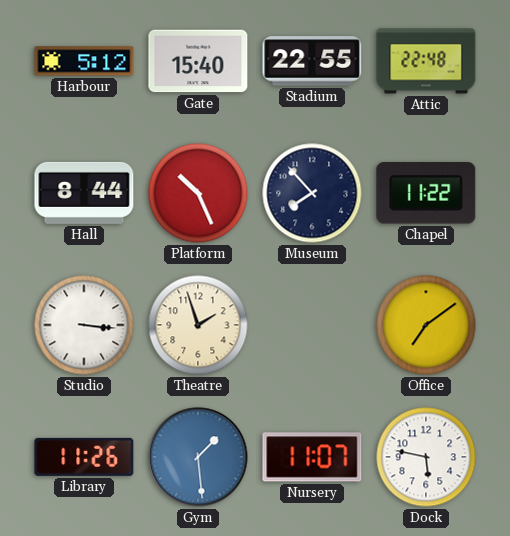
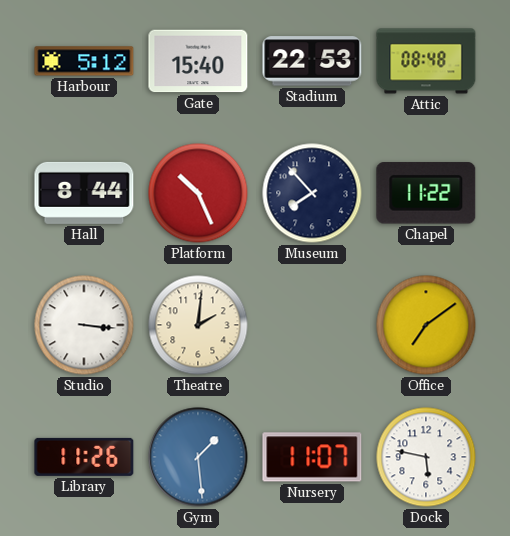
Stadium: 22:55 -> 22:53 (312, 61)
Attic: 22:48 -> 08:48 (426, 61)
Theatre: 1:57 -> 2:01 (198, 325)
